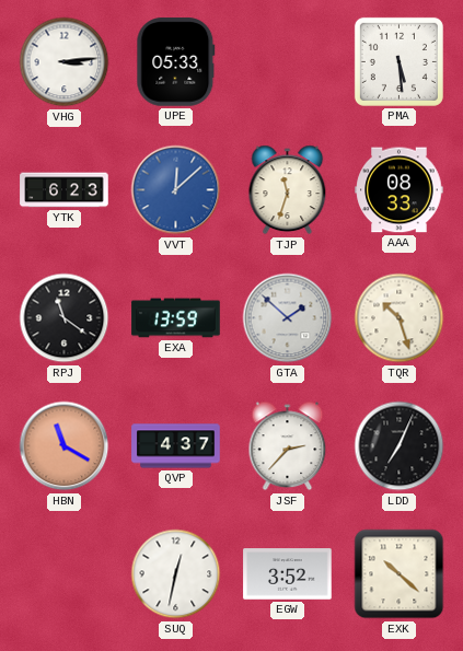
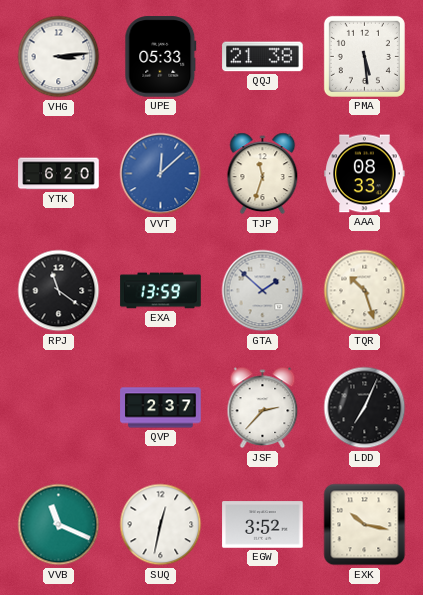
QQJ: none -> 21:38 (263, 57)
YTK: 6:23 -> 6:20 (59, 174)
HBN: 11:20 -> none (65, 446)
QVP: 4:37 -> 2:37 (161, 408)
VVB: none -> 11:19 (59, 525)
EXK: 10:22 -> 10:17 (365, 525)
